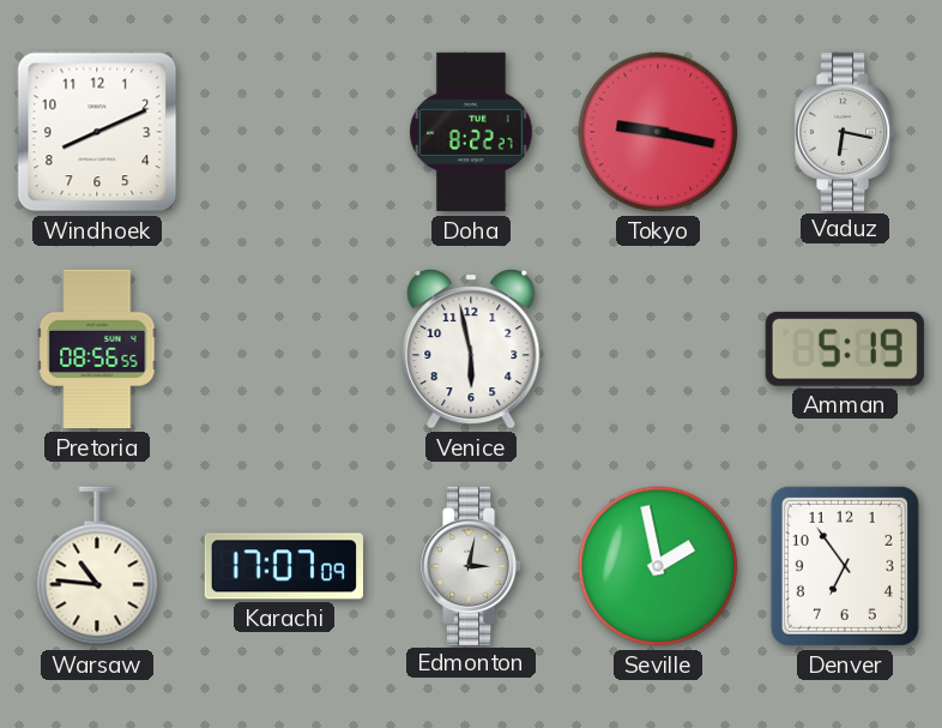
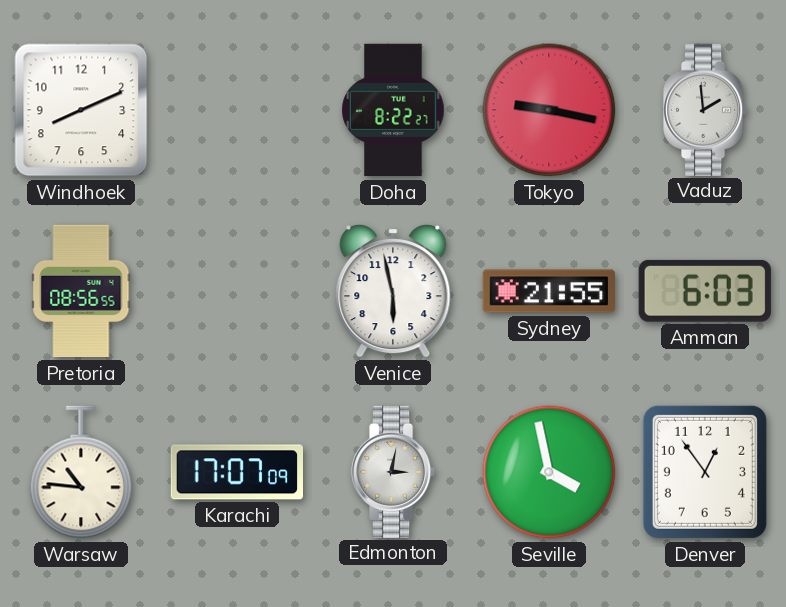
Vaduz: 6:17 -> 1:59 (705, 109)
Sydney: none -> 21:55 (548, 291)
Amman: 5:19 -> 6:03 (705, 291)
Seville: 1:58 -> 3:58 (549, 472)
Denver: 6:54 -> 12:54 (705, 472)
